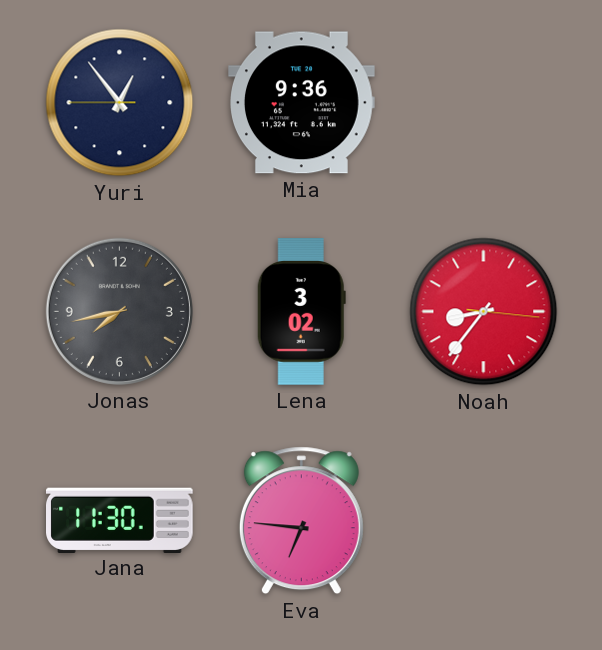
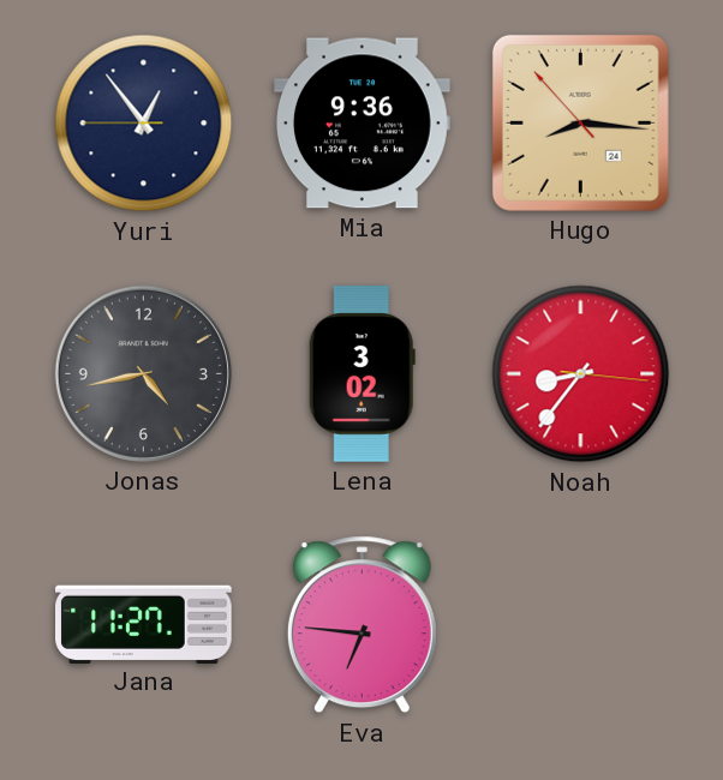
Hugo: none -> 8:15 (580, 122)
Jonas: 7:43 -> 4:43 (143, 373)
Jana: 11:30 -> 11:27 (144, 624)
